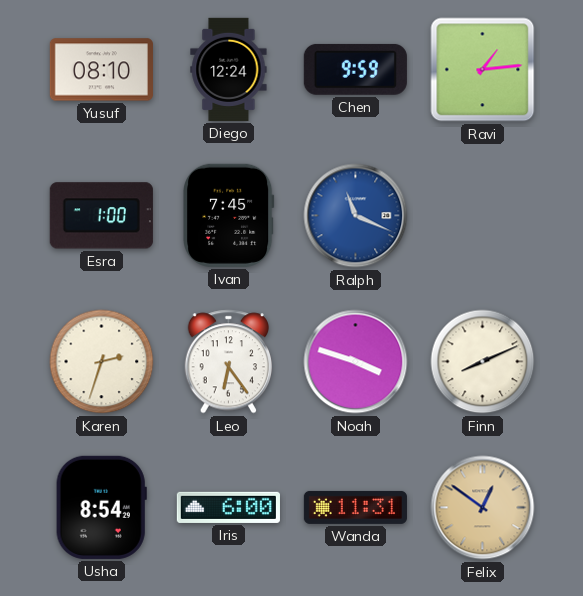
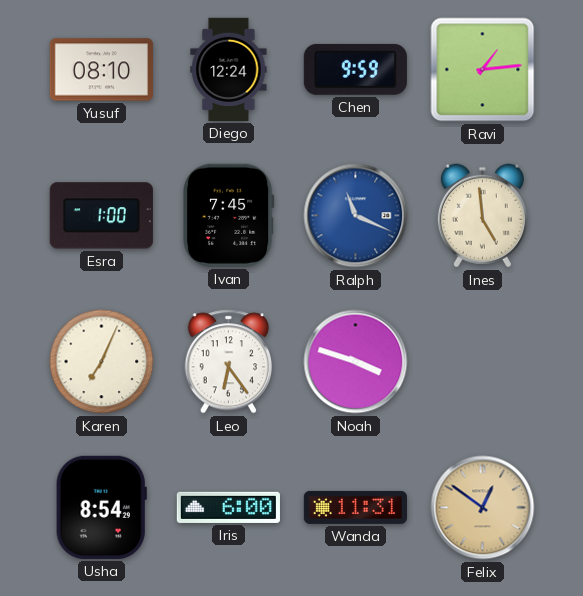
Ines: none -> 4:59 (482, 216)
Karen: 2:33 -> 7:04 (102, 362)
Finn: 8:11 -> none (483, 362)
